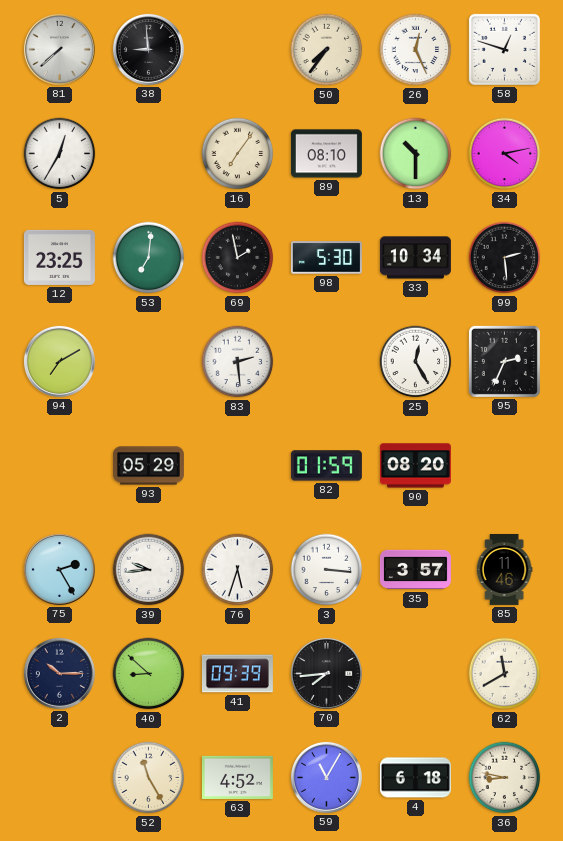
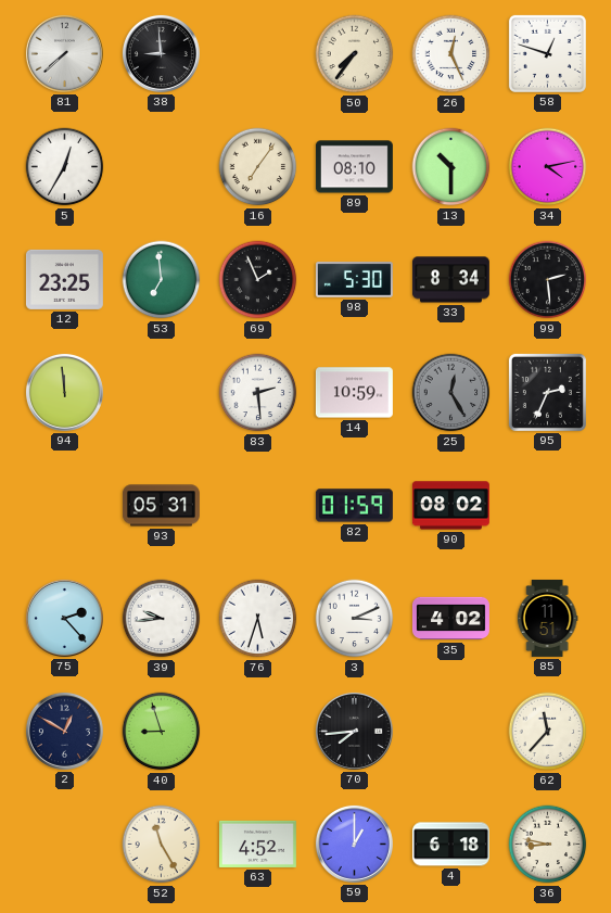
53: 7:01 -> 6:59 (162, 280)
69: 1:58 -> 1:56 (258, 280)
33: 10:34 -> 8:34 (450, 280)
94: 7:10 -> 11:59 (64, 392)
14: none -> 10:59 (354, 393)
25 dial: white -> grey (451, 393)
93: 05:29 -> 05:31 (161, 506)
90: 08:20 -> 08:02 (450, 506)
75: 2:25 -> 2:23 (64, 618)
3: 3:16 -> 3:11 (355, 619)
35: 3:57 -> 4:02 (450, 619)
85: 11:46 -> 11:51 (547, 618)
2: 10:15 -> 12:50 (64, 731)
40: 8:52 -> 8:57 (162, 732)
41: 09:39 -> none (237, 674)
62: 11:40 -> 11:37 (548, 732)
59: 11:05 -> 1:00 (354, 844)
